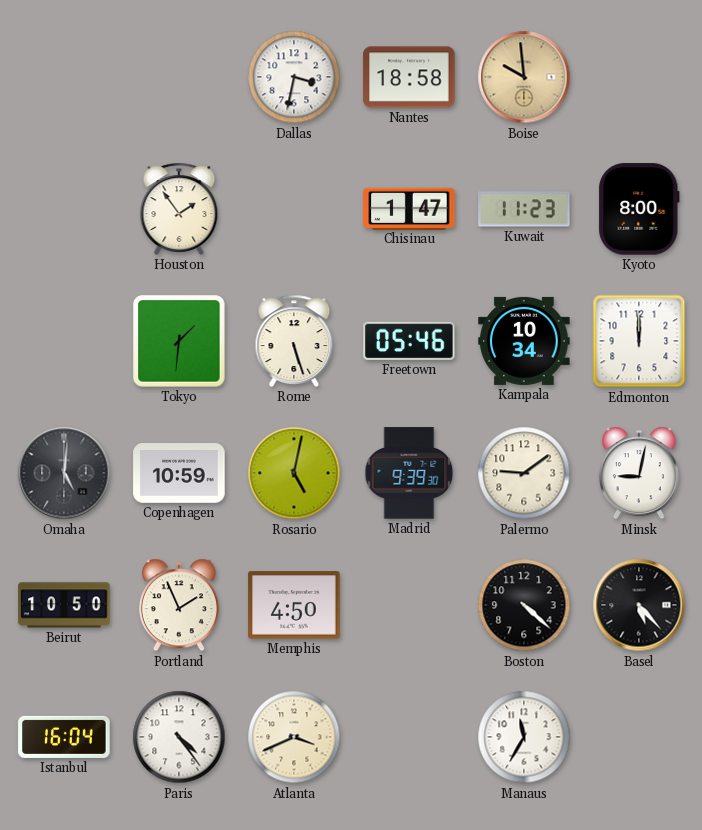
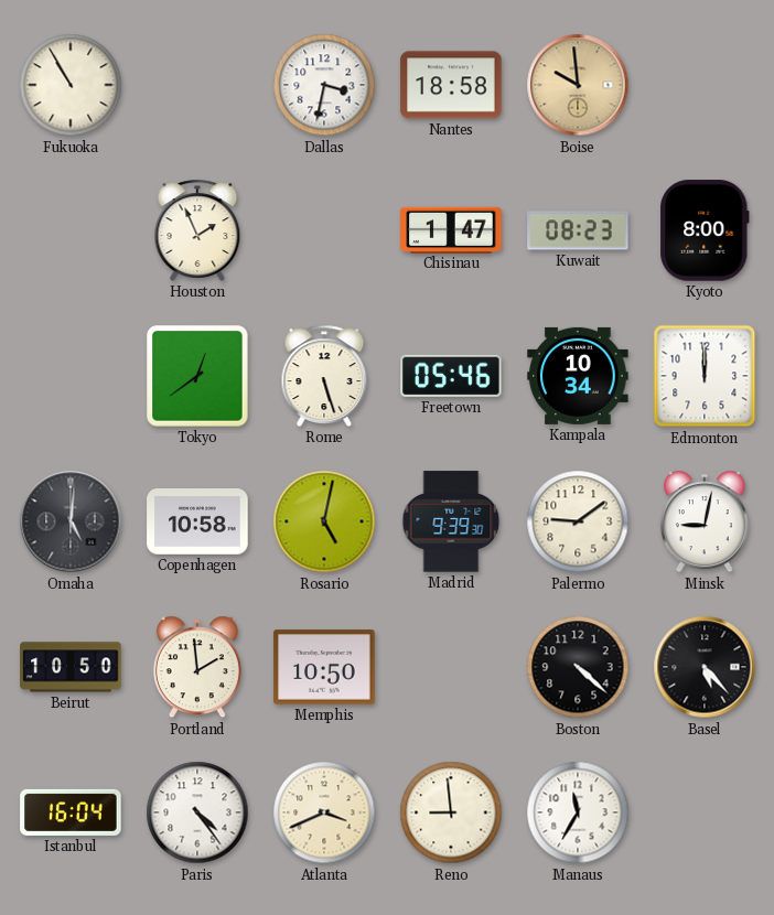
Fukuoka: none -> 10:55 (71, 85)
Houston: 1:54 -> 1:56 (197, 230)
Kuwait: 11:23 -> 08:23 (578, 230)
Tokyo: 1:31 -> 12:39 (197, 376)
Copenhagen: 10:59 -> 10:58 (197, 521)
Portland: 1:56 -> 1:59 (197, 667)
Memphis: 4:50 -> 10:50 (324, 667)
Reno: none -> 8:59 (451, 812)
